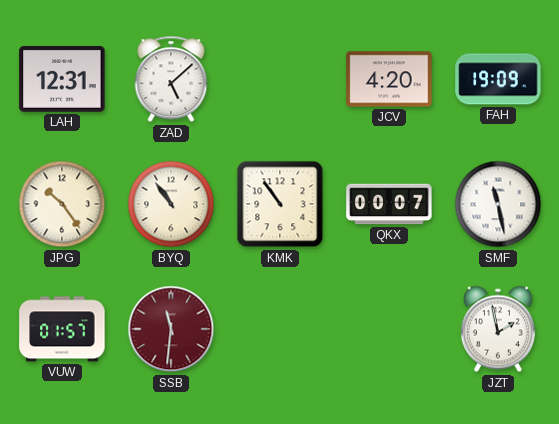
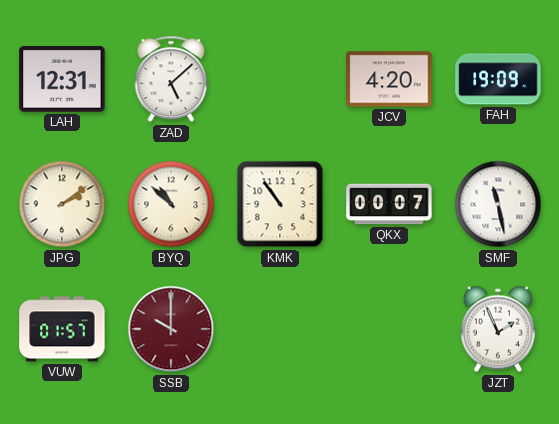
JPG: 10:24 -> 2:09 (62, 204)
BYQ: 10:54 -> 10:52 (171, 204)
SSB: 11:31 -> 10:00 (171, 329)
JZT: 1:58 -> 1:56 (498, 329)
